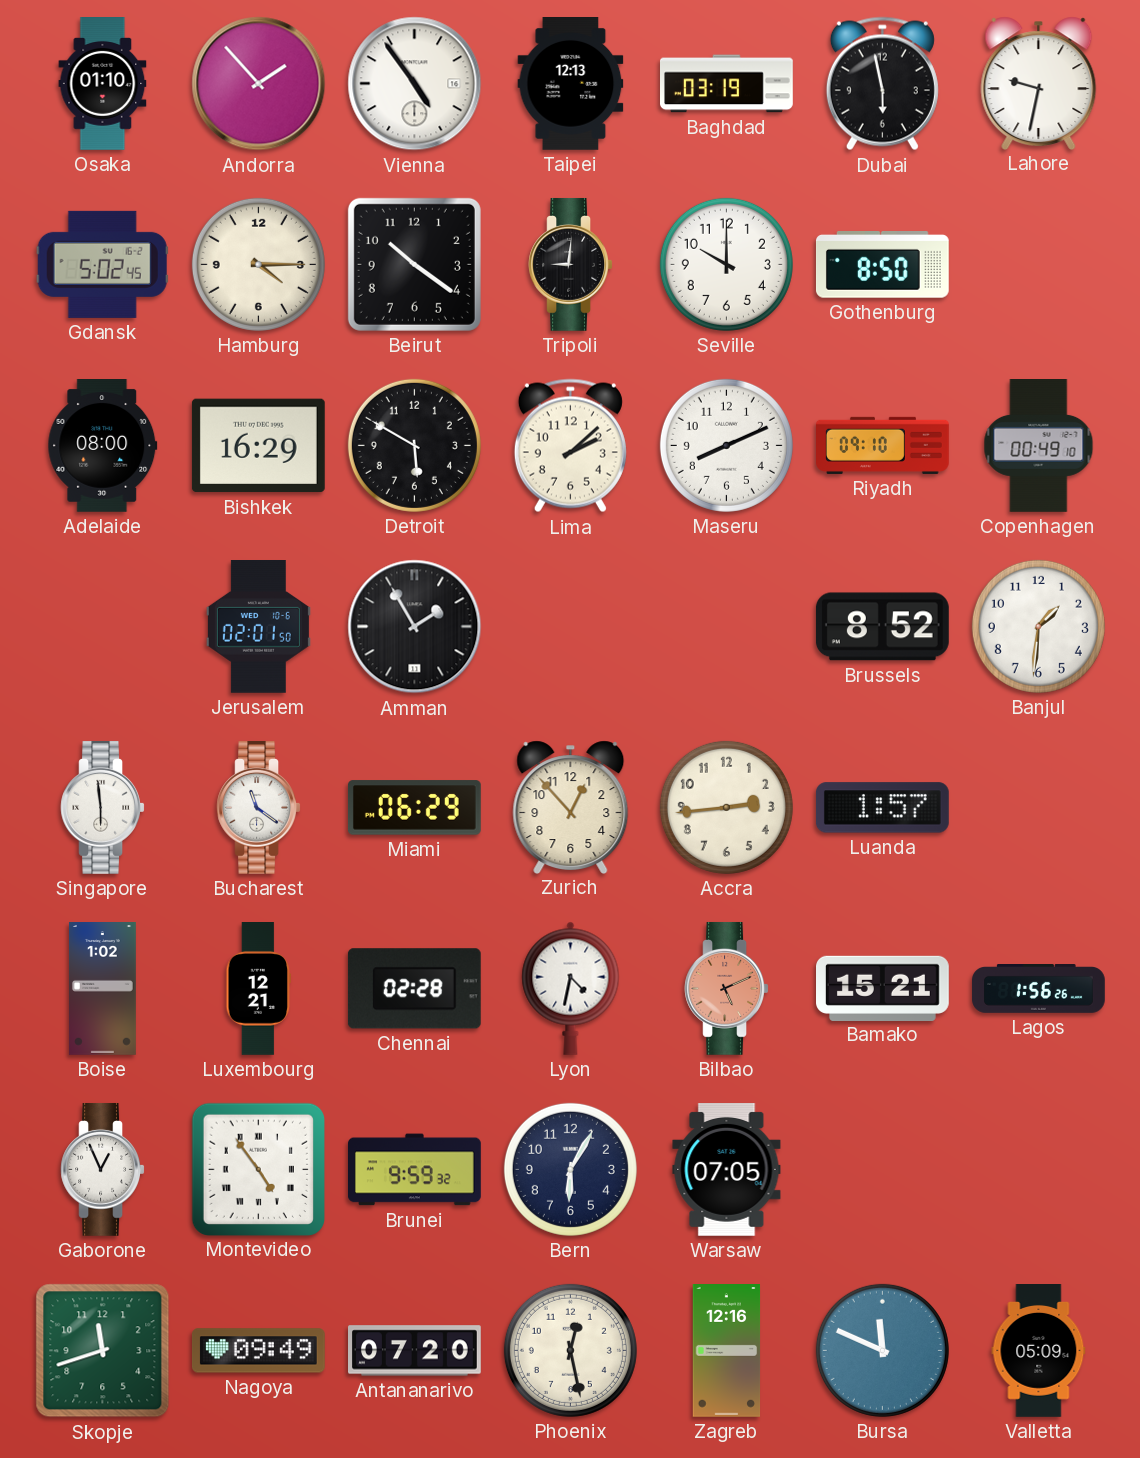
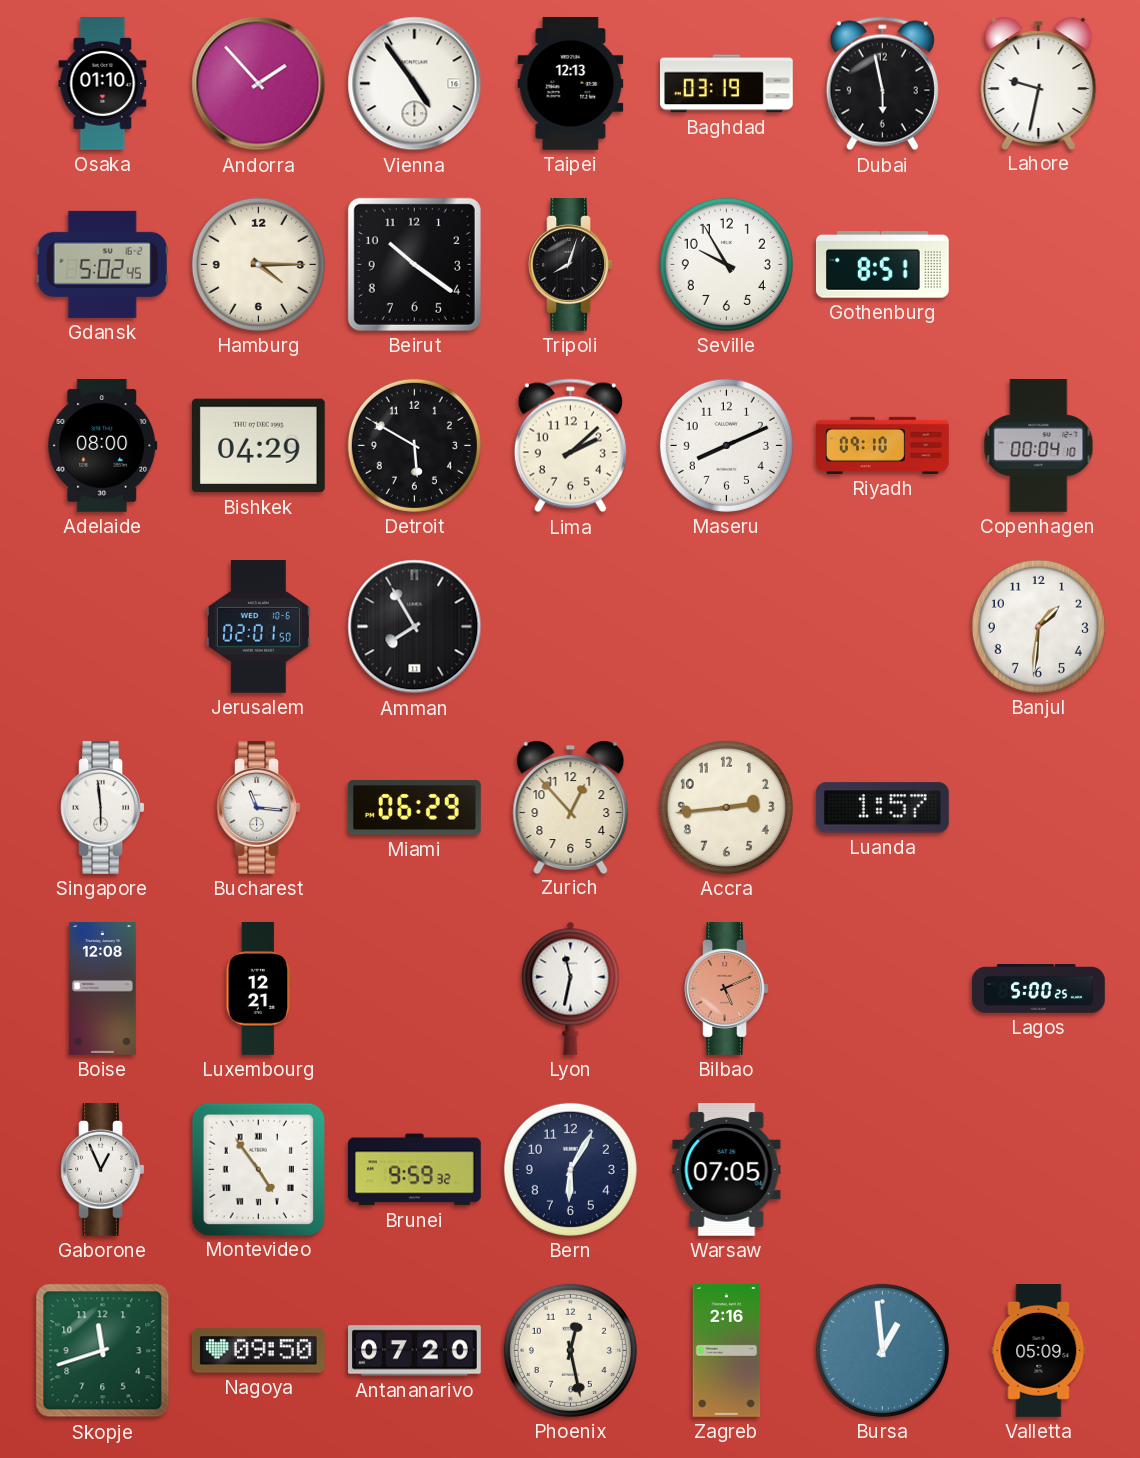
Tripoli: 9:01 -> 8:03 (571, 265)
Seville: 10:00 -> 9:55 (726, 264)
Gothenburg: 8:50 -> 8:51 (882, 265)
Bishkek: 16:29 -> 04:29 (258, 446)
Copenhagen: 00:49 -> 00:04 (1039, 446)
Amman: 1:55 -> 7:55 (415, 627)
Brussels: 8:52 -> none (882, 627)
Bucharest: 11:21 -> 11:16 (259, 808)
Boise: 1:02 -> 12:08 (102, 989)
Chennai: 02:28 -> none (414, 989)
Lyon: 4:32 -> 11:32 (571, 988)
Bamako: 15:21 -> none (883, 988)
Lagos: 1:56 -> 5:00 (1039, 989)
Nagoya: 09:49 -> 09:50 (258, 1351)
Zagreb: 12:16 -> 2:16 (727, 1351)
Bursa: 11:49 -> 12:59 (882, 1350)
